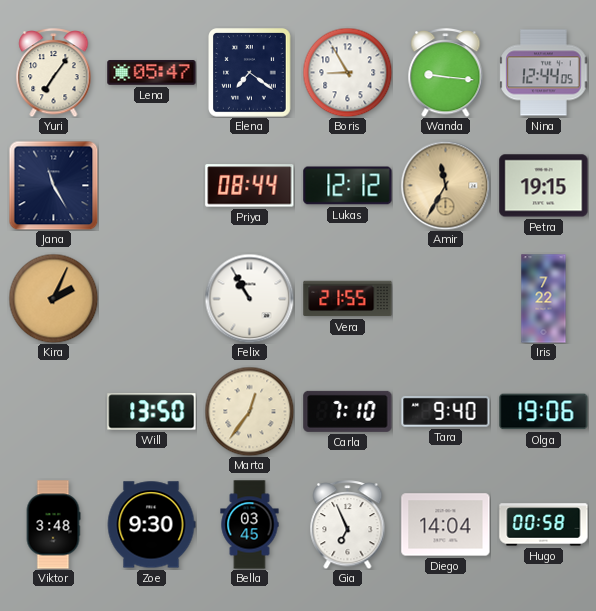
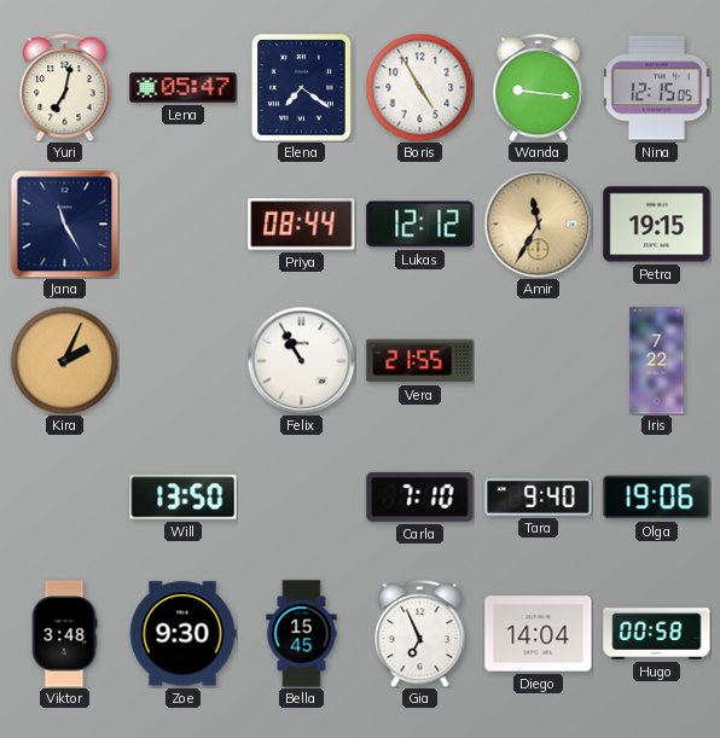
Yuri: 7:06 -> 7:02 (65, 88)
Boris: 8:55 -> 4:55 (419, 87)
Nina: 12:44 -> 12:15 (657, 88)
Marta: 12:36 -> none (249, 411)
Bella: 03:45 -> 15:45 (302, 634)
